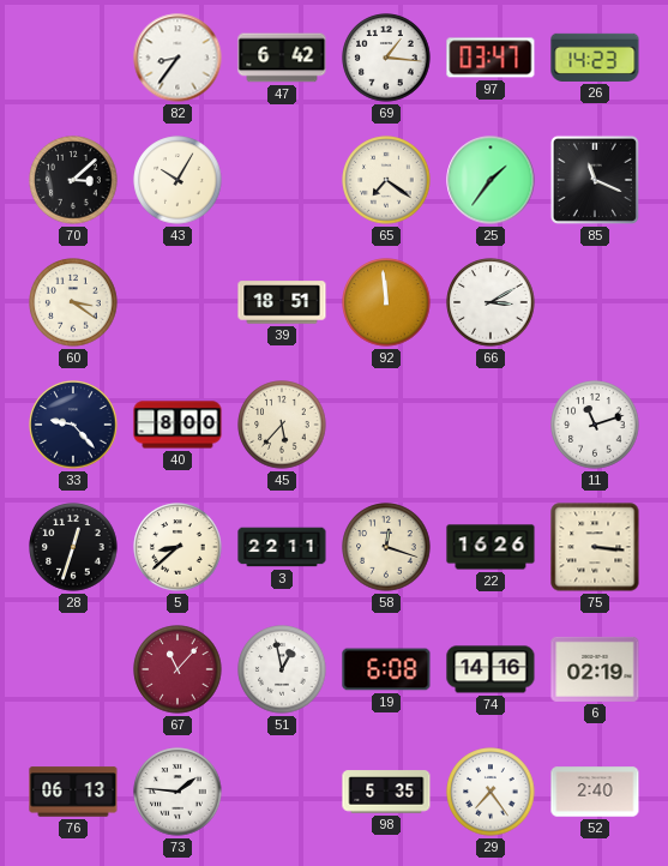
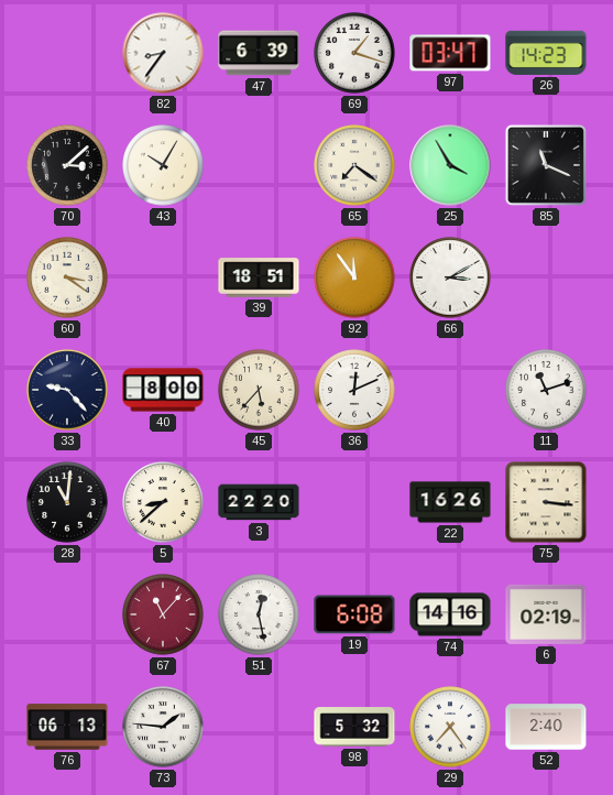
47: 6:42 -> 6:39 (259, 53)
69: 1:16 -> 1:18 (354, 53)
25: 1:36 -> 3:55 (450, 165)
92: 11:59 -> 11:54 (354, 277)
36: none -> 12:11 (354, 390)
28: 12:33 -> 11:01 (67, 502)
3: 22:11 -> 22:20 (259, 502)
58: 12:18 -> none (386, 547)
51: 12:58 -> 12:28 (259, 614)
98: 5:35 -> 5:32 (354, 727)
